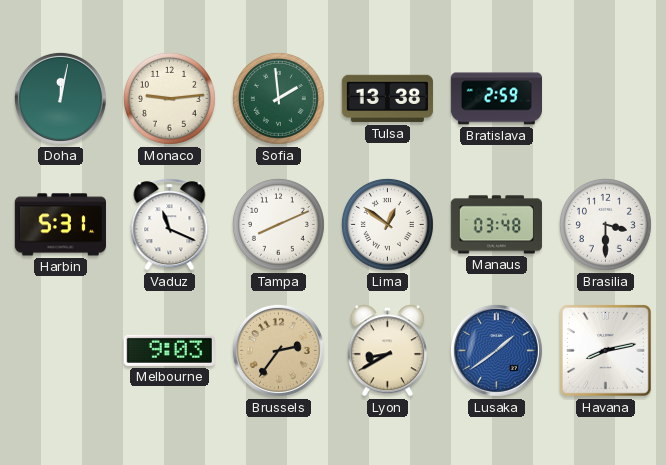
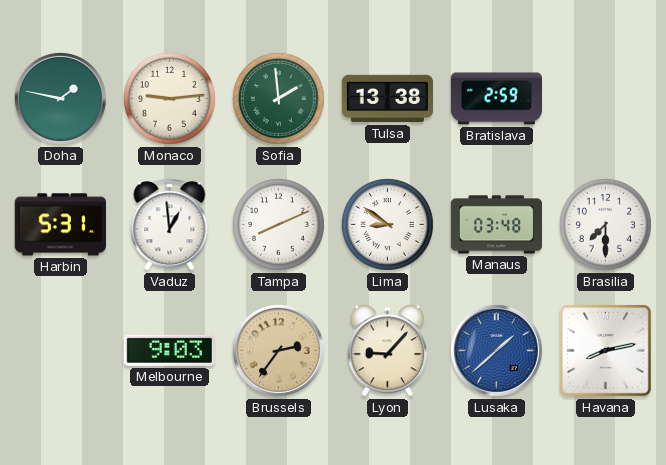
Doha: 12:02 -> 1:47 (60, 98)
Vaduz: 11:19 -> 12:59 (170, 225)
Lima: 12:51 -> 8:51 (387, 224)
Brasilia: 3:30 -> 7:30 (605, 224)
Lyon: 8:40 -> 9:07 (388, 351)
Lusaka: 1:39 -> 1:38 (496, 350)
